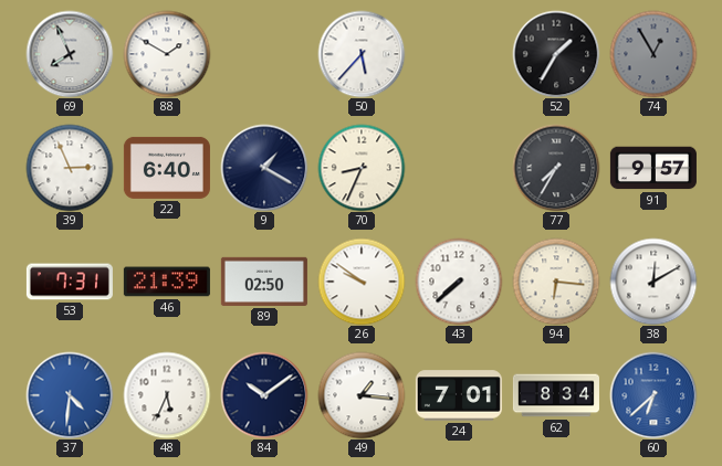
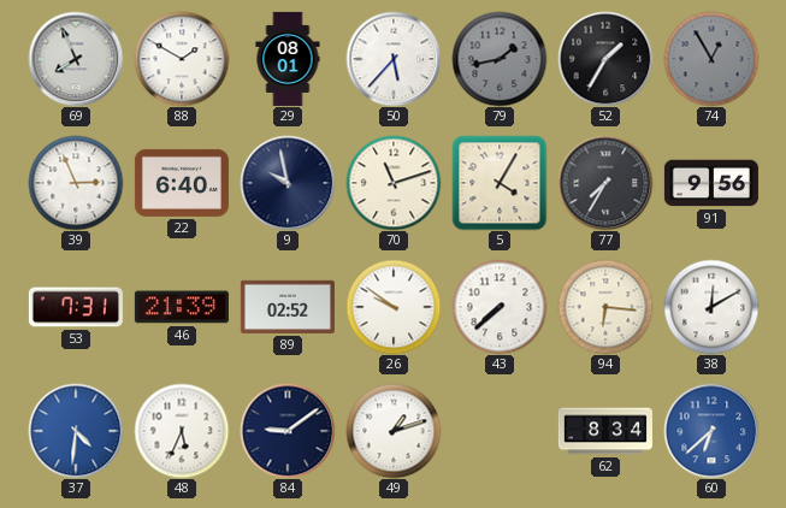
29: none -> 08:01 (288, 59)
79: none -> 1:43 (500, 59)
9: 1:20 -> 9:58 (288, 183)
70: 8:34 -> 11:12 (394, 183)
5: none -> 4:05 (500, 183)
91: 9:57 -> 9:56 (711, 183)
89: 02:50 -> 02:52 (288, 307)
84: 10:09 -> 9:09 (288, 431)
49: 1:16 -> 1:12 (394, 431)
24: 7:01 -> none (459, 395)
